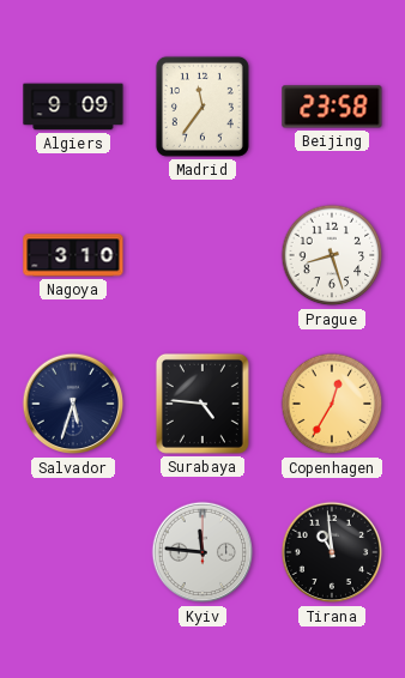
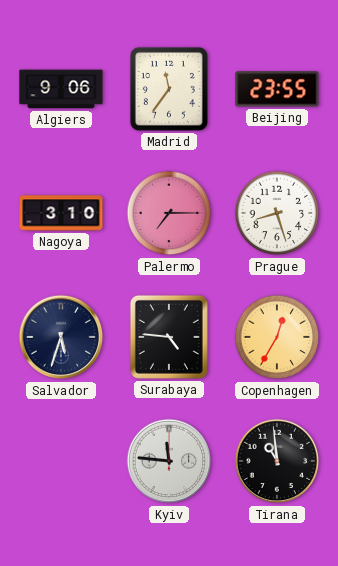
Algiers: 9:09 -> 9:06 (61, 89)
Beijing: 23:58 -> 23:55 (277, 89)
Palermo: none -> 7:15 (169, 213)
